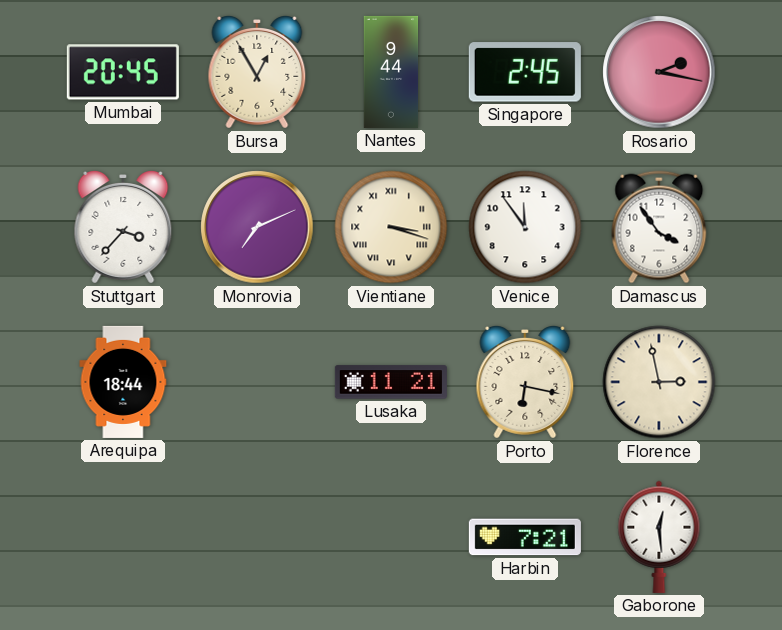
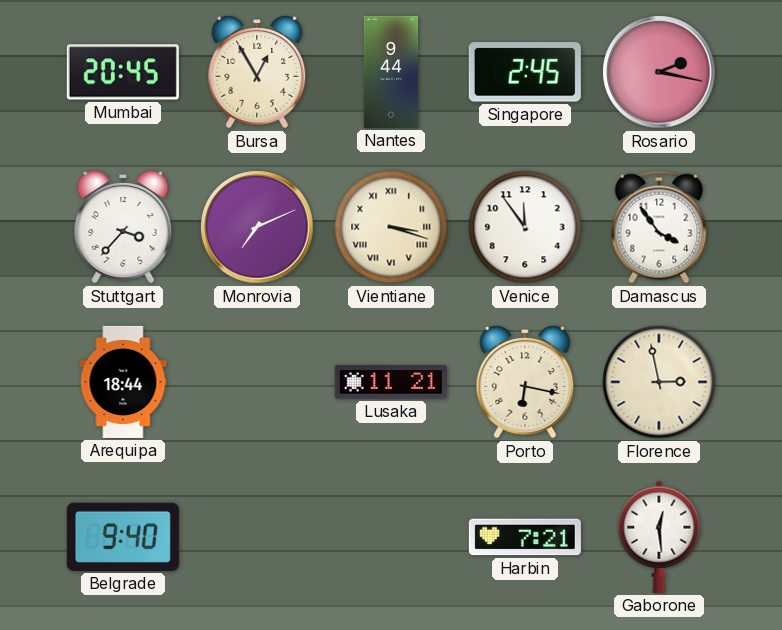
Belgrade: none -> 9:40 (123, 537)
